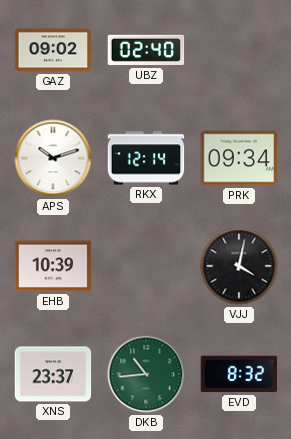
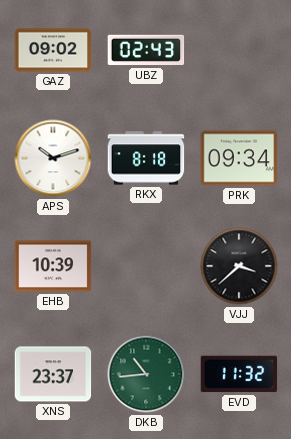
UBZ: 02:40 -> 02:43 (146, 50)
RKX: 12:14 -> 8:18 (146, 158)
VJJ: 4:02 -> 3:38 (239, 266)
EVD: 8:32 -> 11:32 (239, 374)
